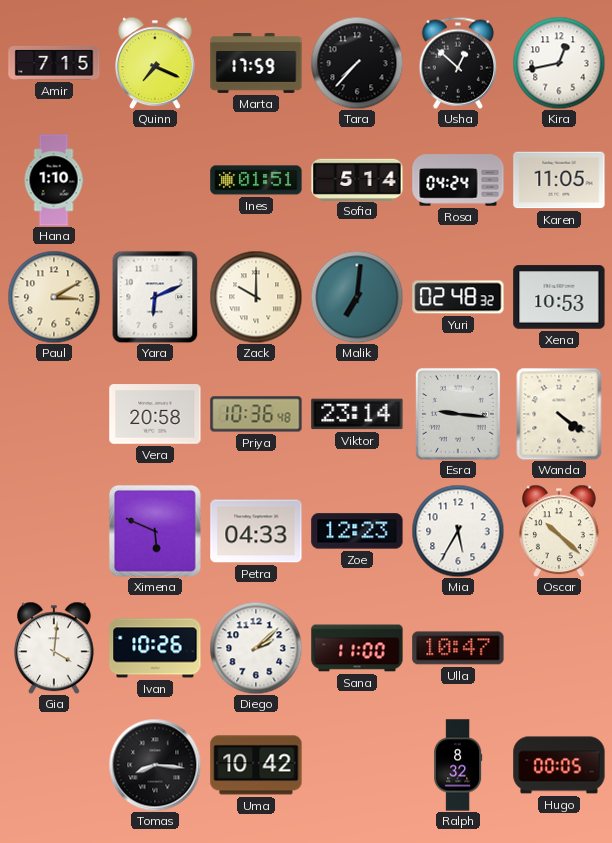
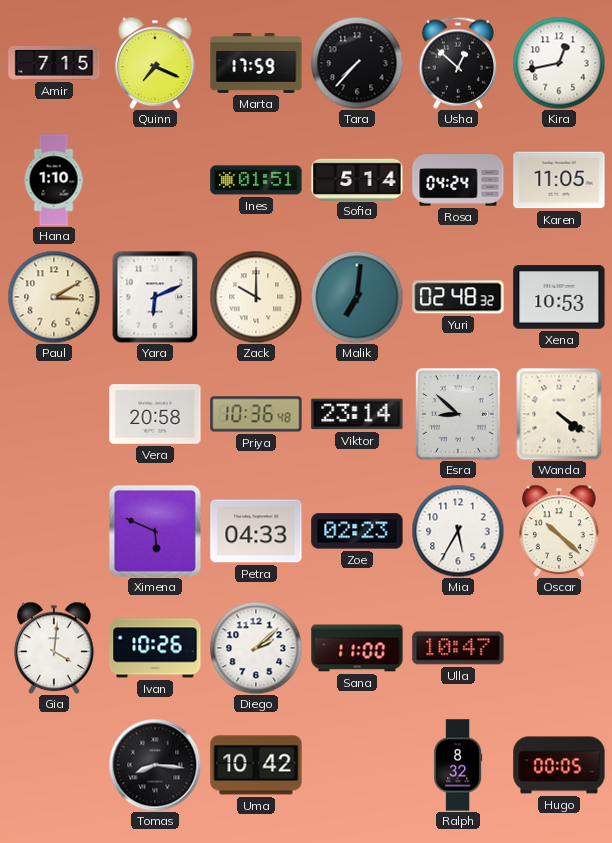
Esra: 9:16 -> 8:52 (458, 414)
Zoe: 12:23 -> 02:23 (357, 531)
